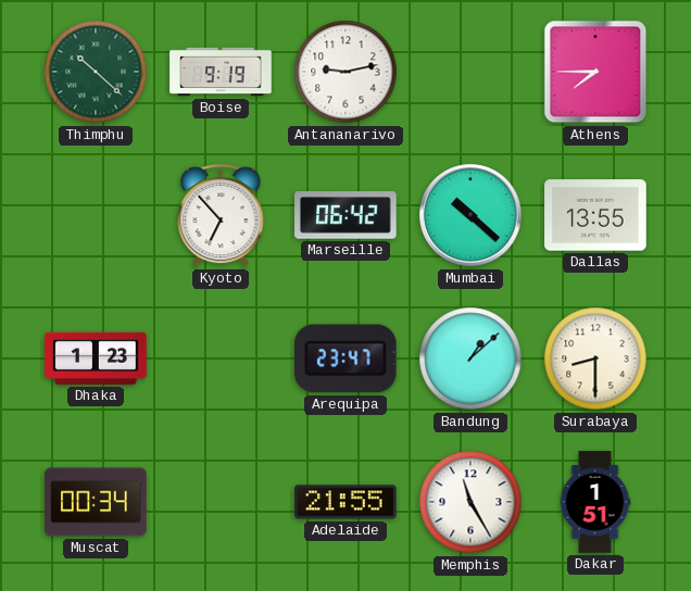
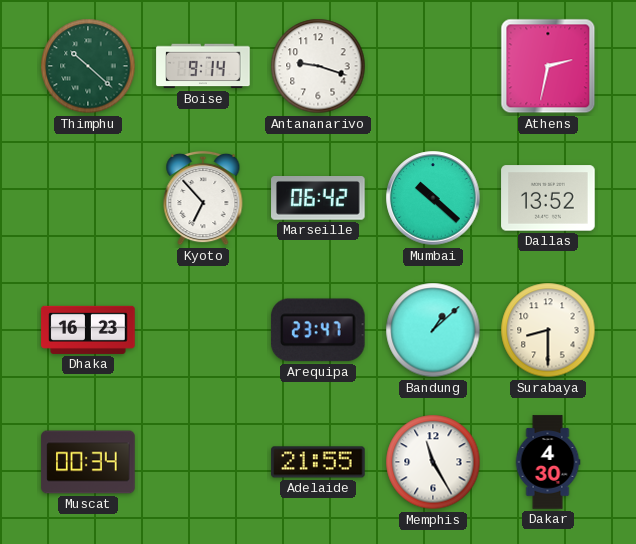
Boise: 9:19 -> 9:14 (203, 66)
Antananarivo: 9:13 -> 9:18 (318, 66)
Athens: 7:45 -> 2:32 (548, 66)
Dallas: 13:55 -> 13:52 (548, 198)
Dhaka: 1:23 -> 16:23 (88, 330)
Dakar: 1:51 -> 4:30 (548, 462)
